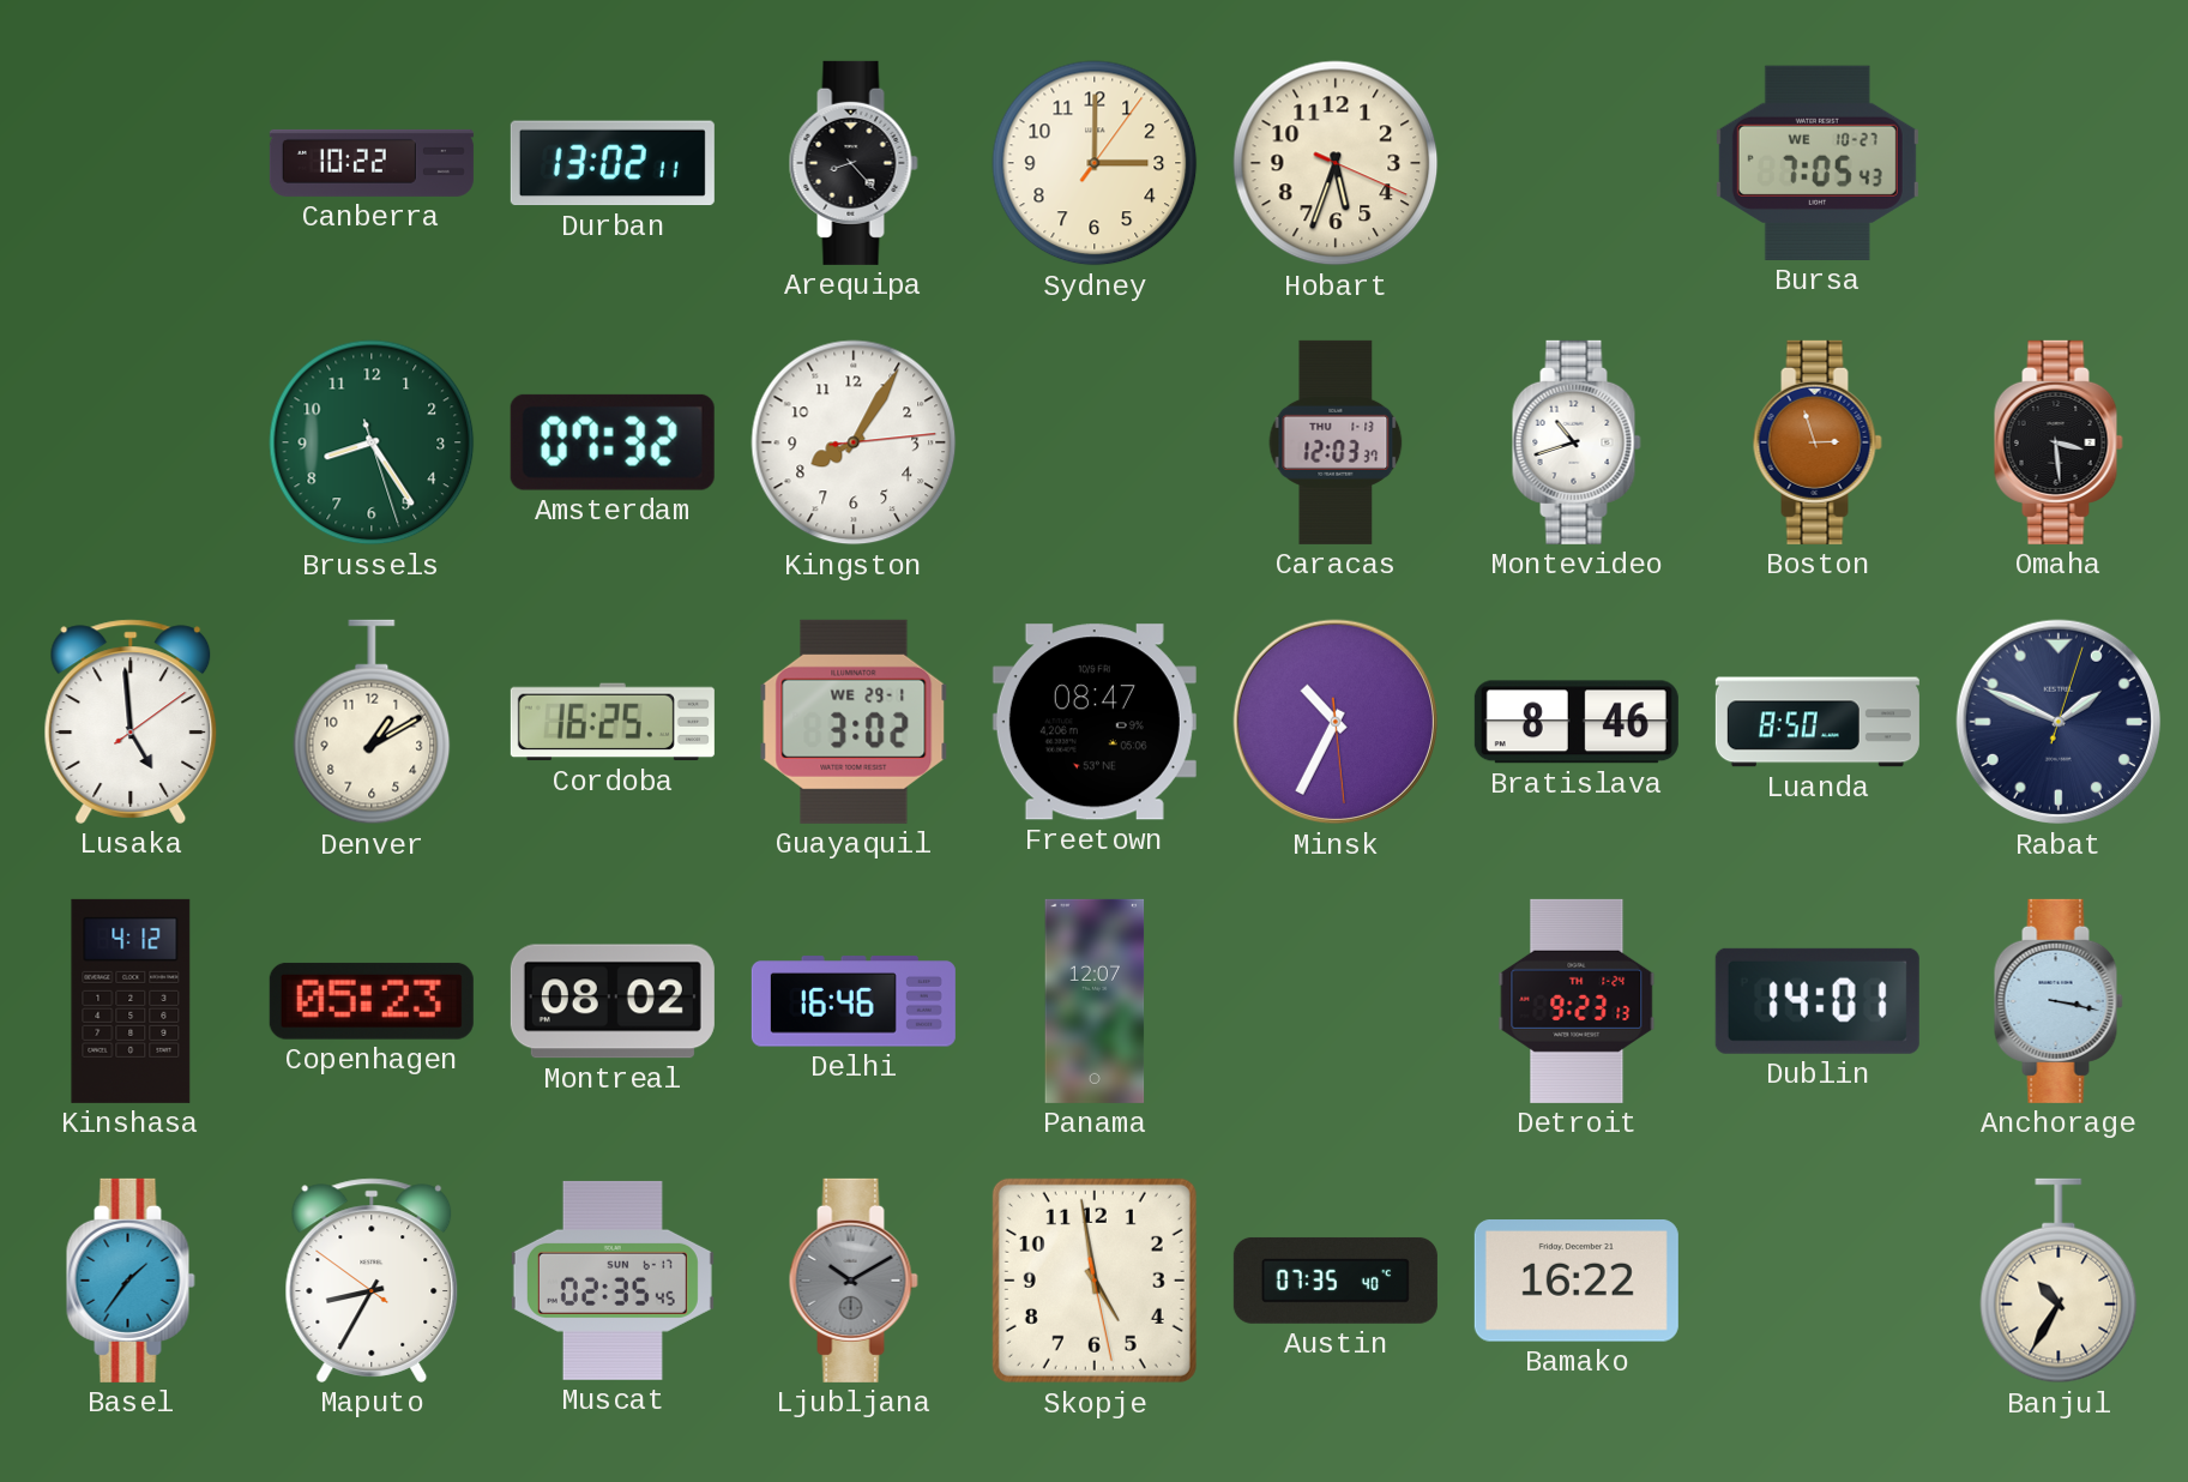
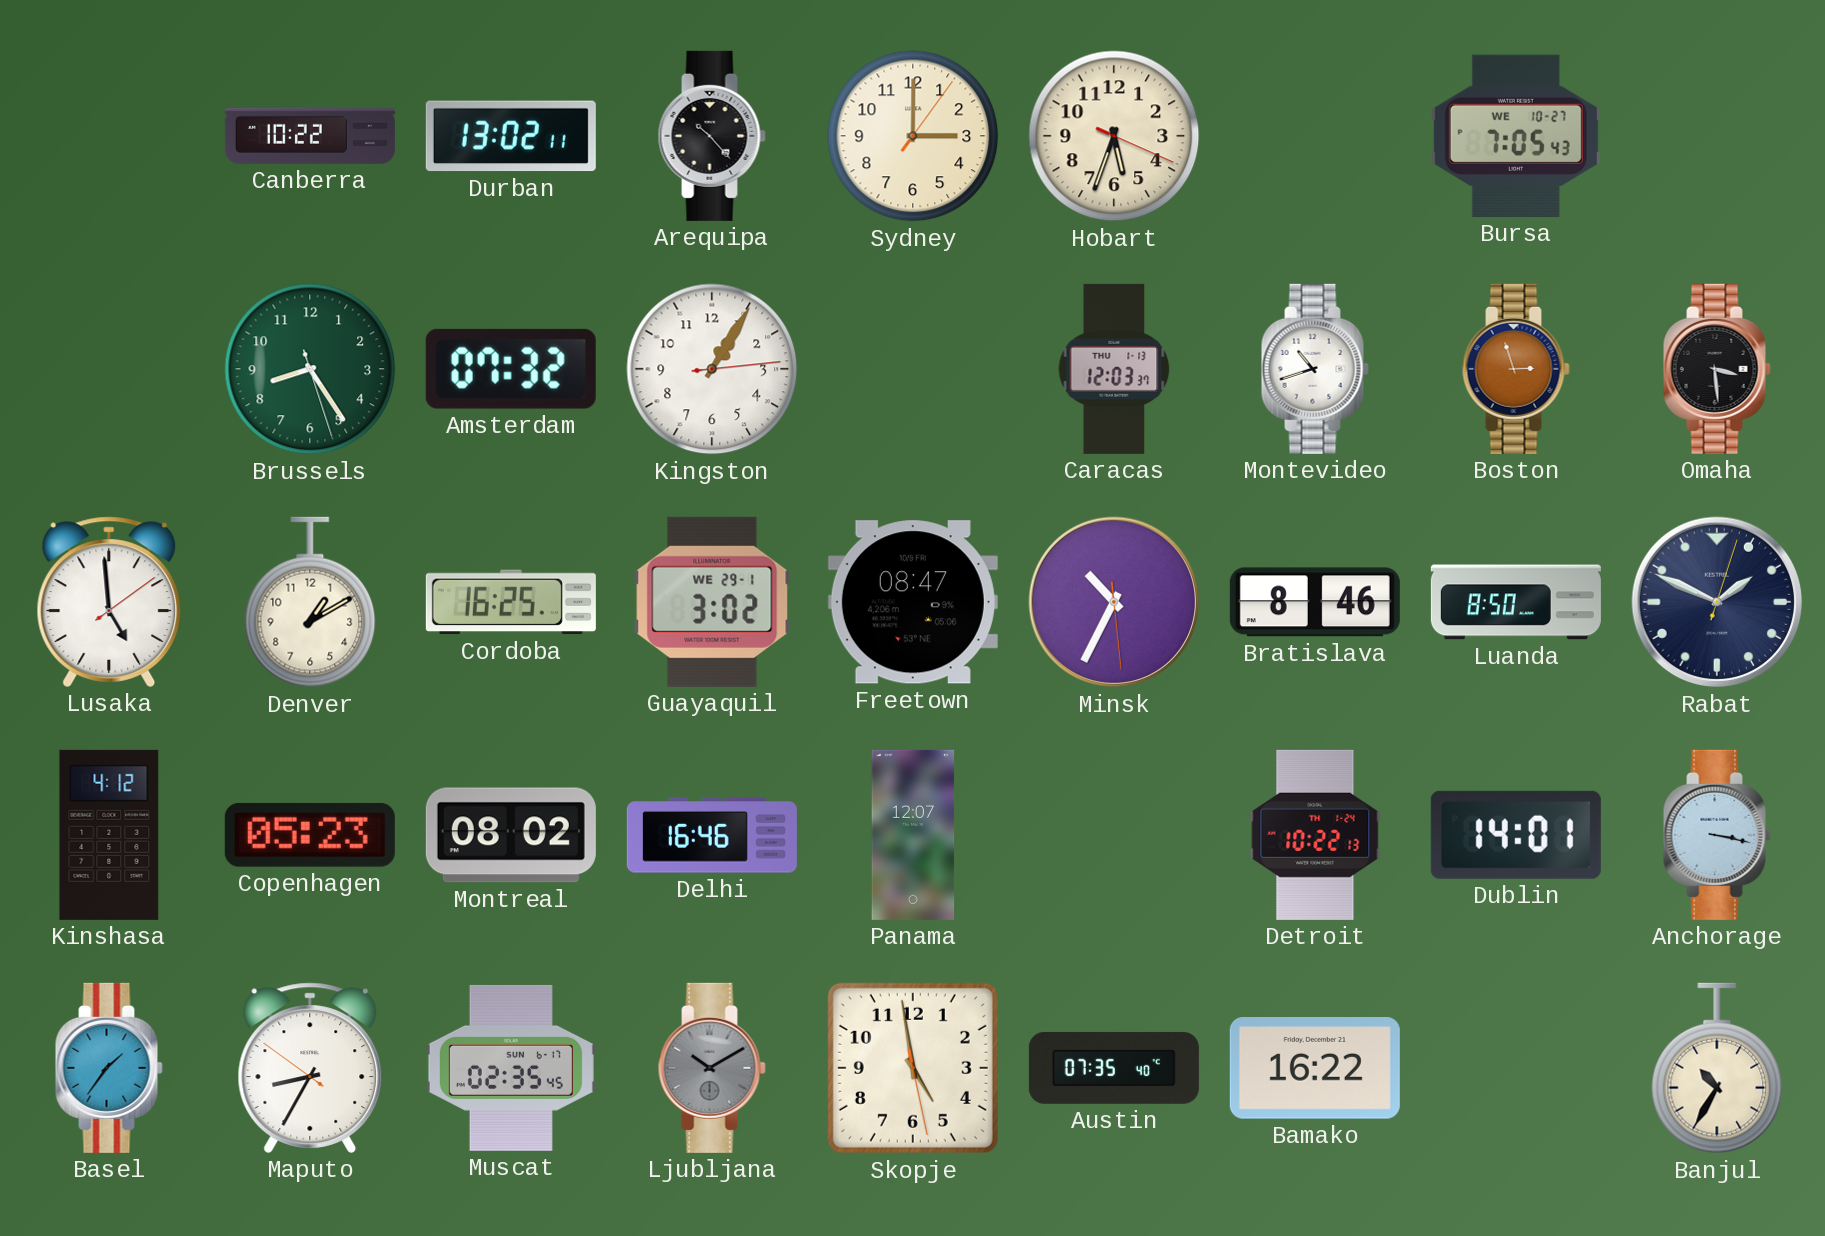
Arequipa: 8:23 -> 10:23 (712, 136)
Kingston: 8:05 -> 1:05 (712, 369)
Detroit: 9:23 -> 10:22 (1315, 835)
